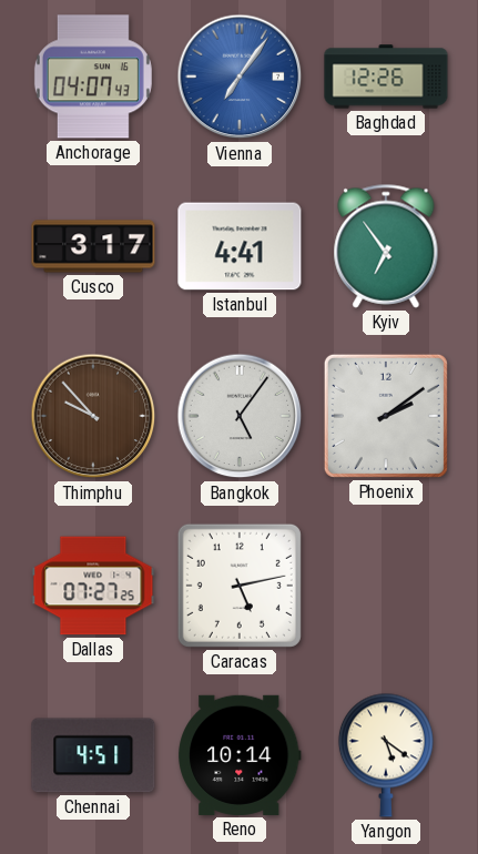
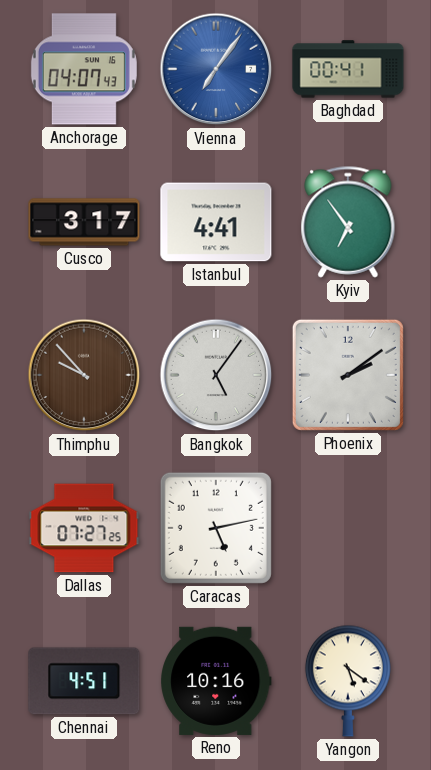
Baghdad: 12:26 -> 00:41 (348, 69)
Reno: 10:14 -> 10:16 (217, 681)
